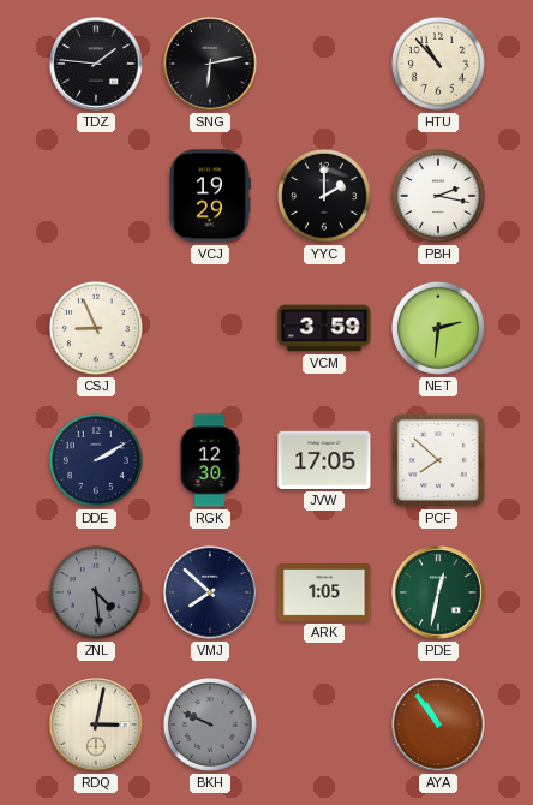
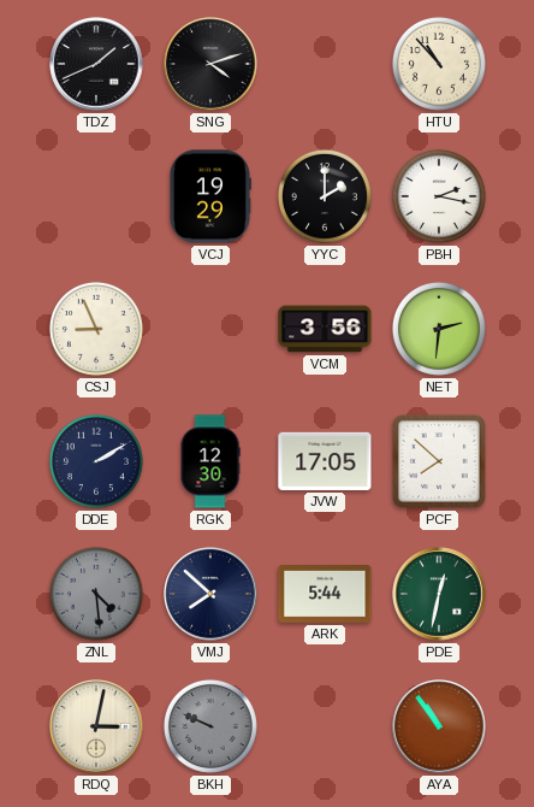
TDZ: 1:46 -> 1:41 (96, 64)
SNG: 6:13 -> 4:12 (210, 64)
VCM: 3:59 -> 3:56 (325, 329)
ARK: 1:05 -> 5:44 (325, 595)
